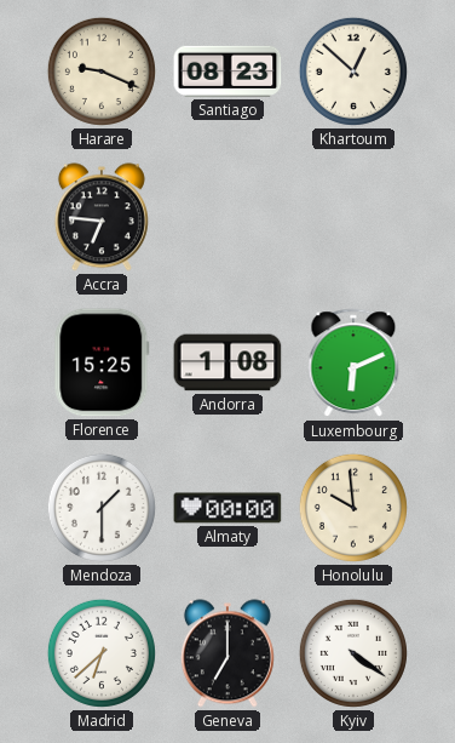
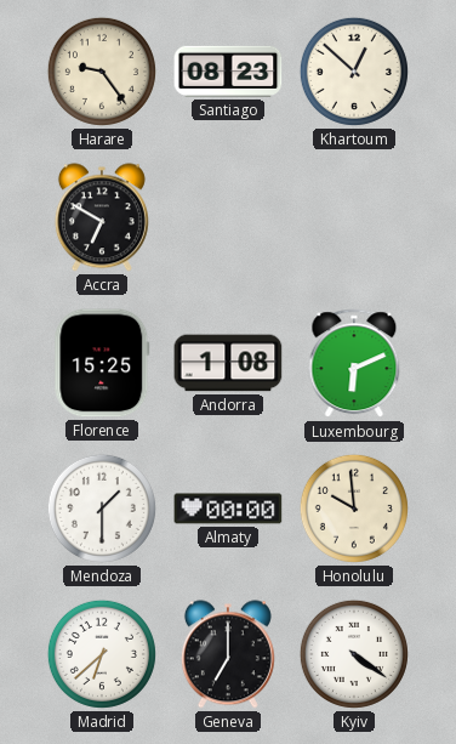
Harare: 9:19 -> 9:24 (102, 72)
Accra: 6:46 -> 6:50 (102, 217)
